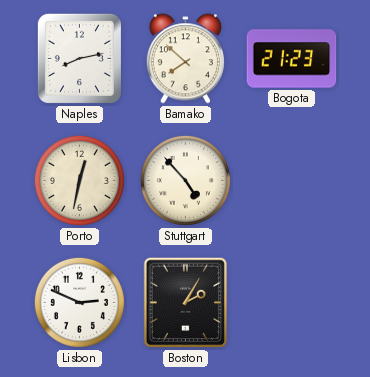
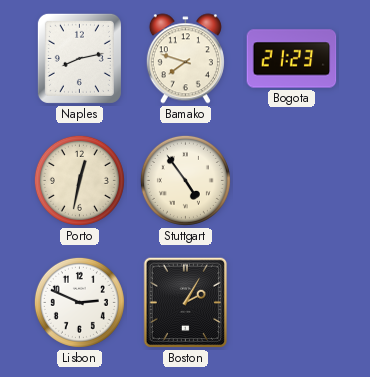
Bamako: 7:52 -> 7:48 (185, 59)
Stuttgart: 4:53 -> 4:54 (185, 180)
